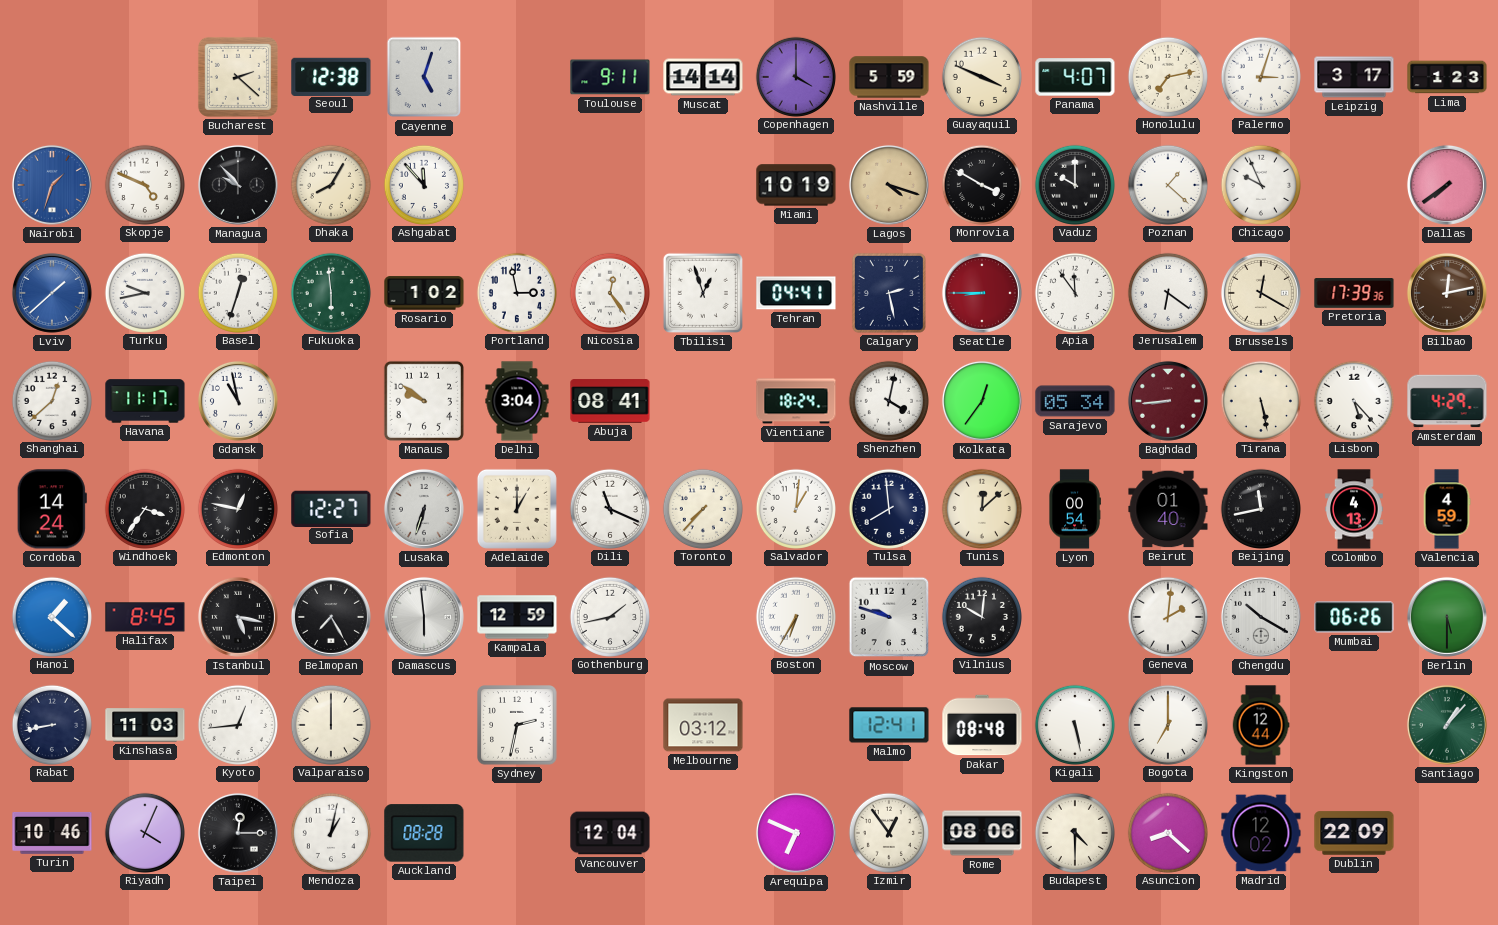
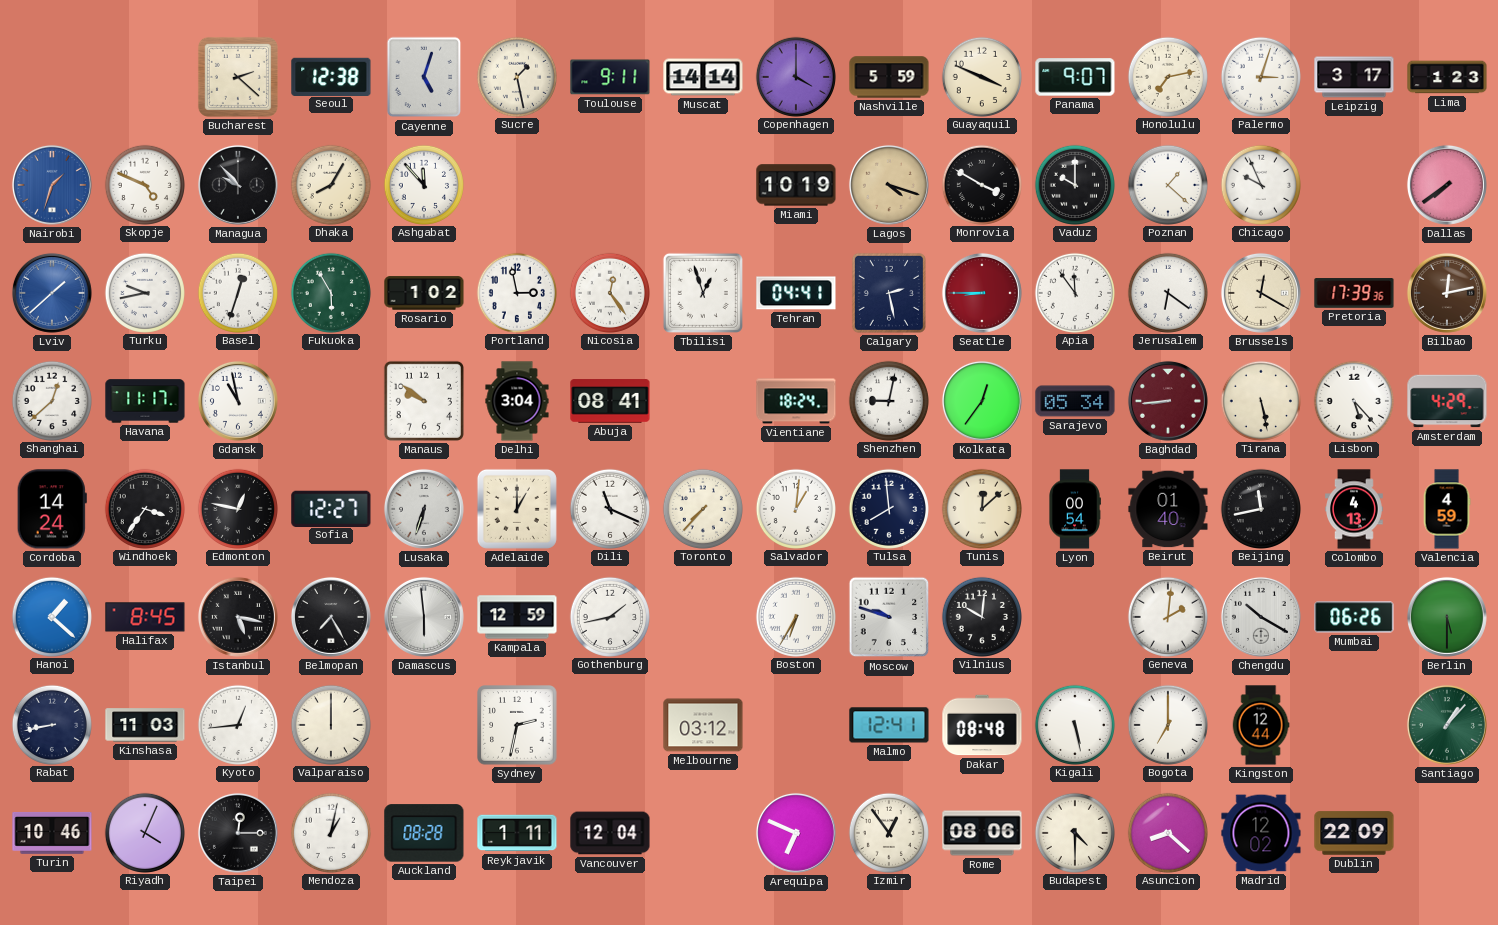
Sucre: none -> 1:28 (516, 76)
Panama: 4:07 -> 9:07 (1075, 77)
Fukuoka: 5:59 -> 5:55 (330, 292)
Shenzhen: 4:02 -> 9:02 (888, 400)
Reykjavik: none -> 1:11 (517, 833)
